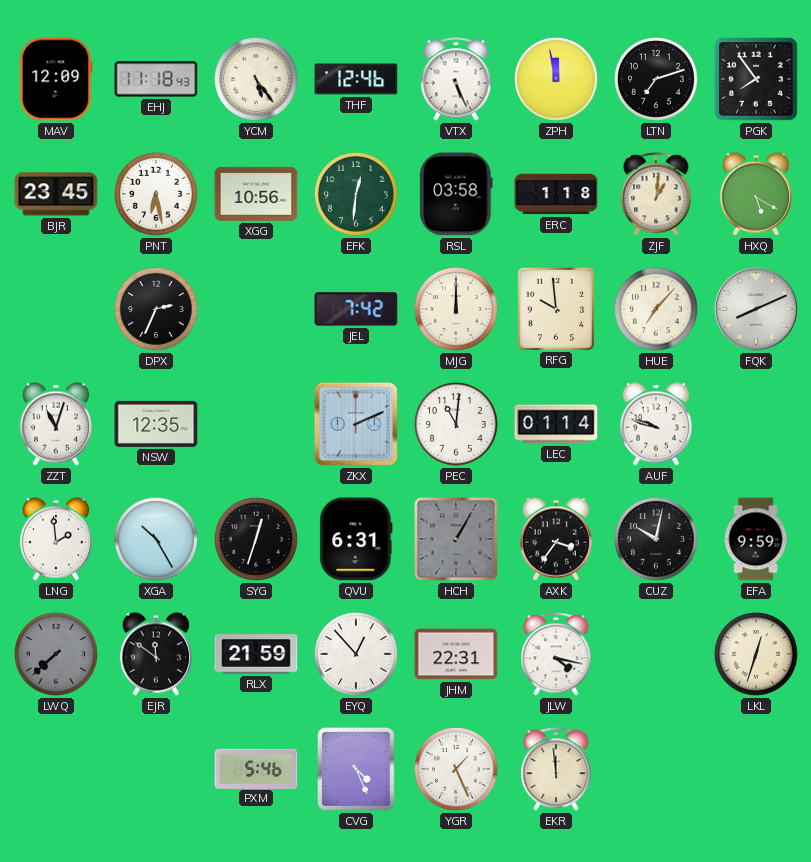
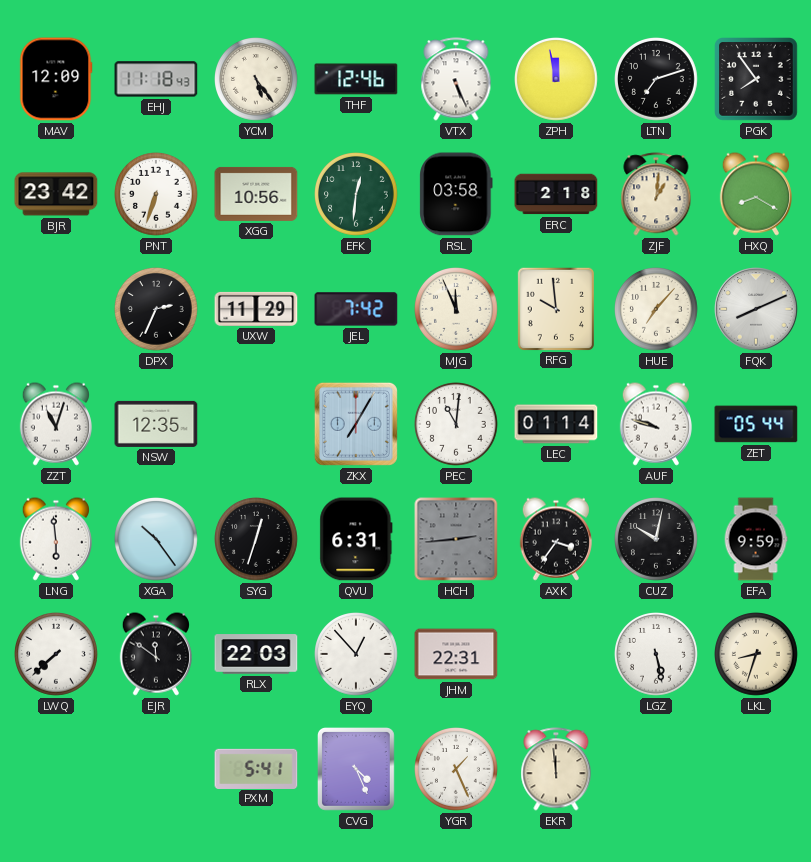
BJR: 23:45 -> 23:42 (56, 194)
PNT: 6:28 -> 6:33 (157, 195)
ERC: 1:18 -> 2:18 (556, 194)
HXQ: 5:20 -> 8:20 (755, 194)
UXW: none -> 11:29 (256, 309)
MJG: 12:00 -> 11:56 (457, 310)
ZKX: 2:11 -> 7:05 (356, 424)
ZET: none -> 05:44 (756, 424)
LNG: 1:59 -> 5:59 (55, 539)
XGA: 10:25 -> 10:24 (157, 540)
HCH: 1:05 -> 2:44 (456, 539)
LWQ dial: grey -> white (57, 655)
RLX: 21:59 -> 22:03 (256, 654)
JLW: 4:17 -> none (556, 654)
LGZ: none -> 5:28 (657, 655)
LKL: 12:33 -> 8:33 (757, 655)
PXM: 5:46 -> 5:41 (256, 768)
